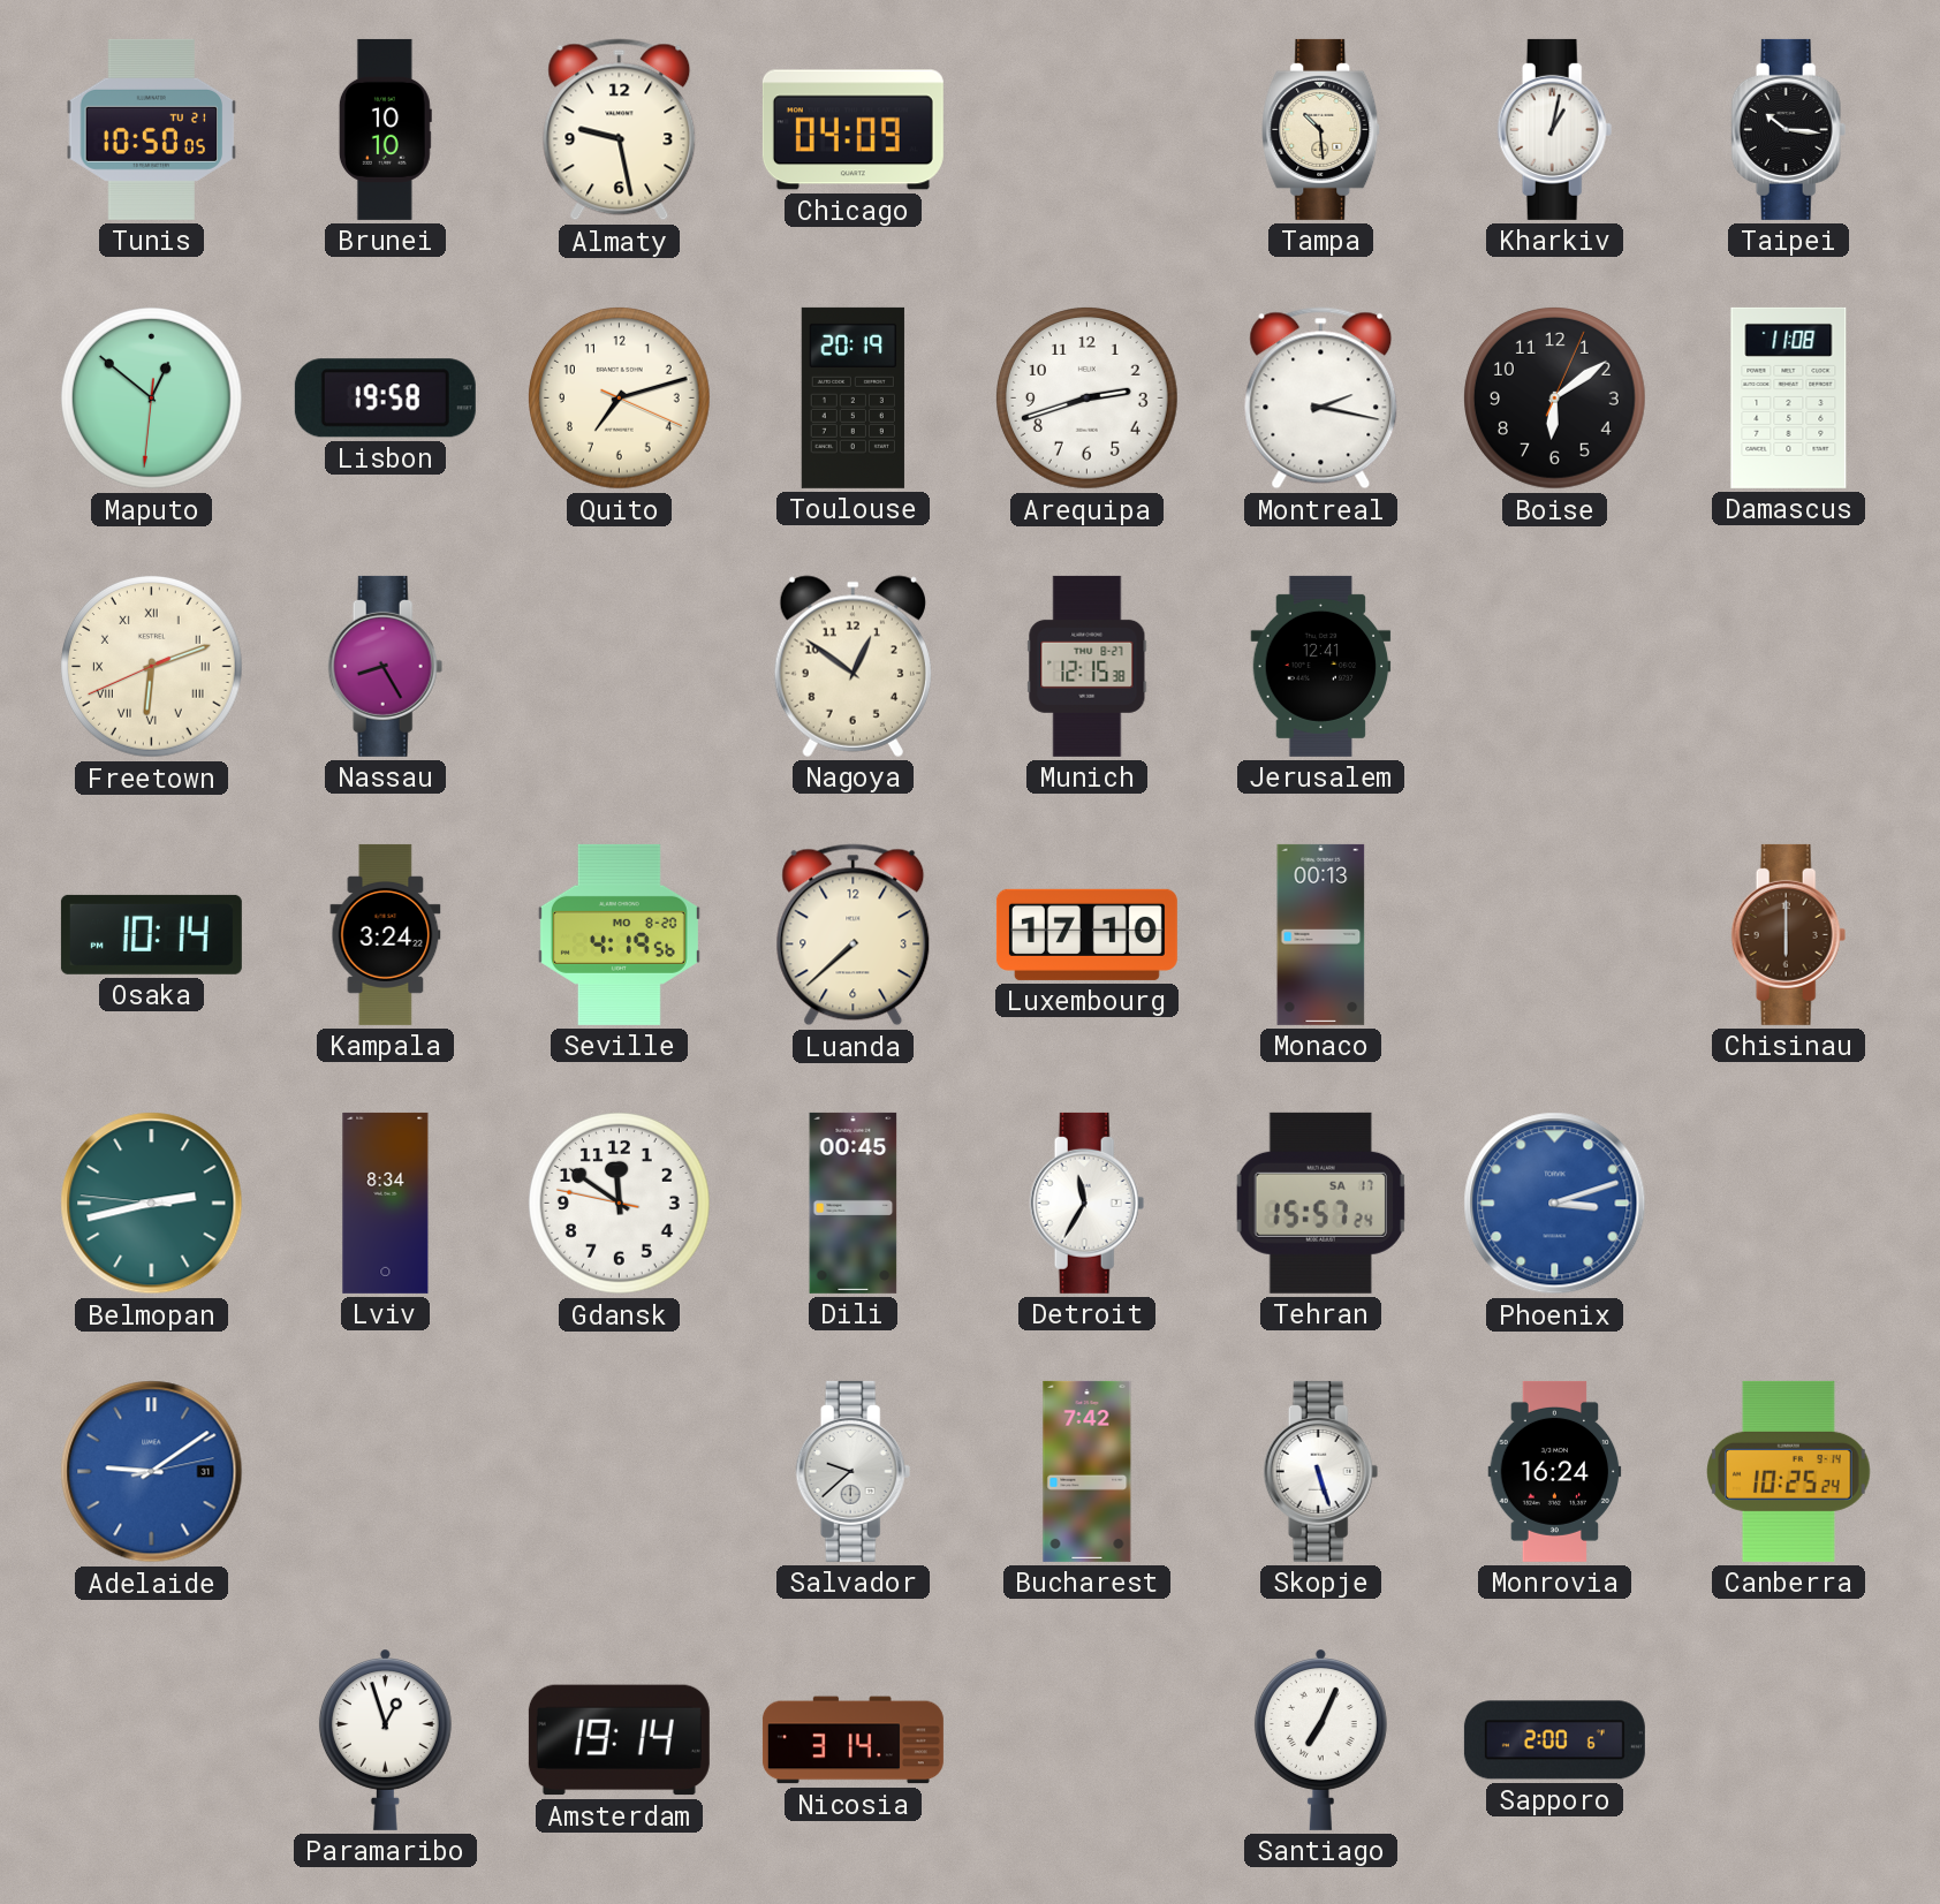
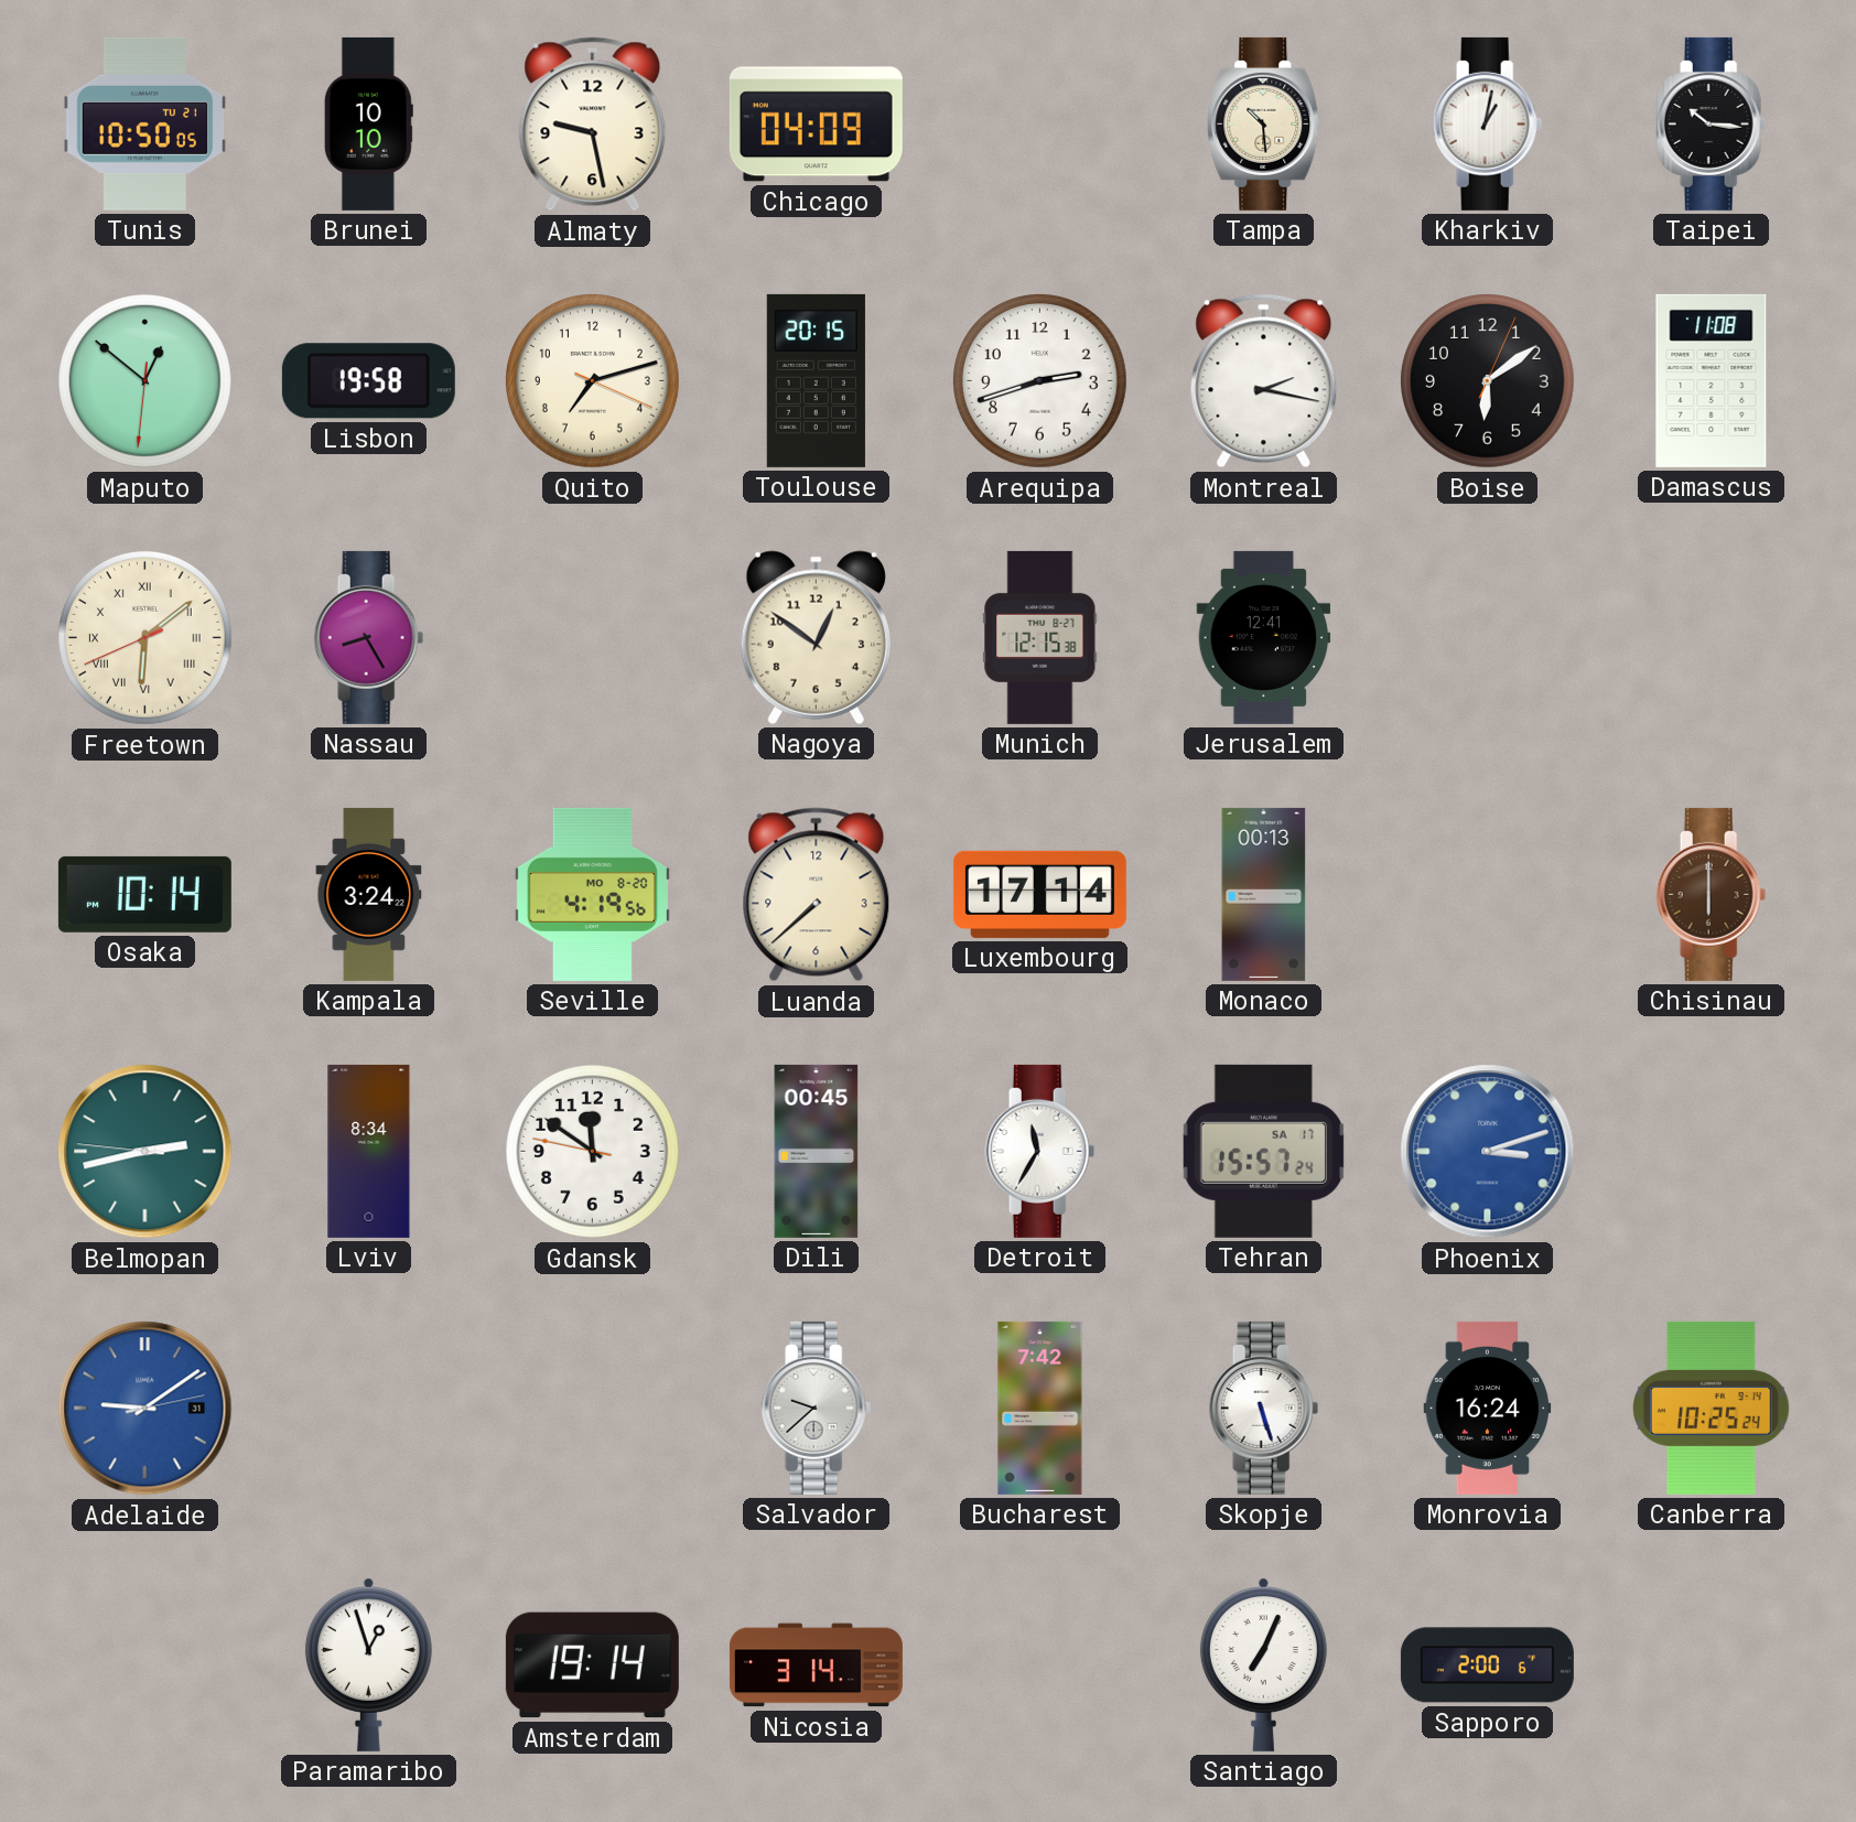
Toulouse: 20:19 -> 20:15 (816, 380)
Freetown: 6:11 -> 6:08 (145, 638)
Luxembourg: 17:10 -> 17:14 (1039, 894)
